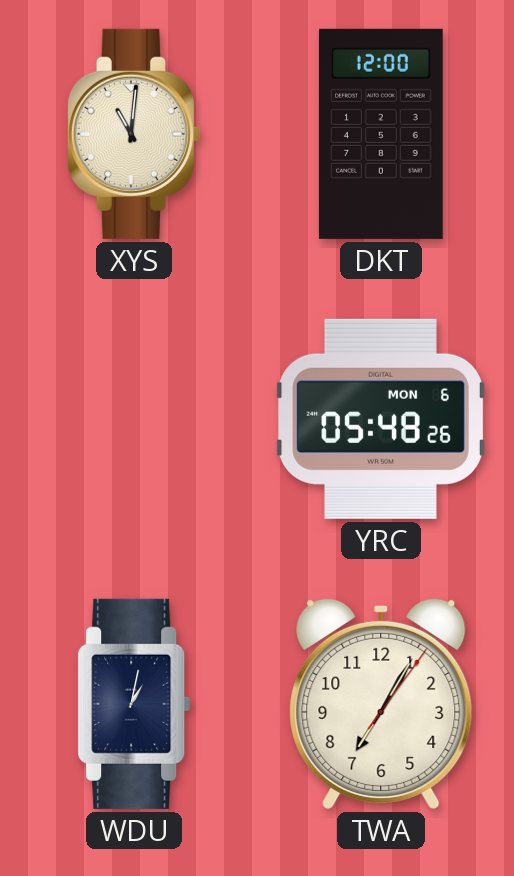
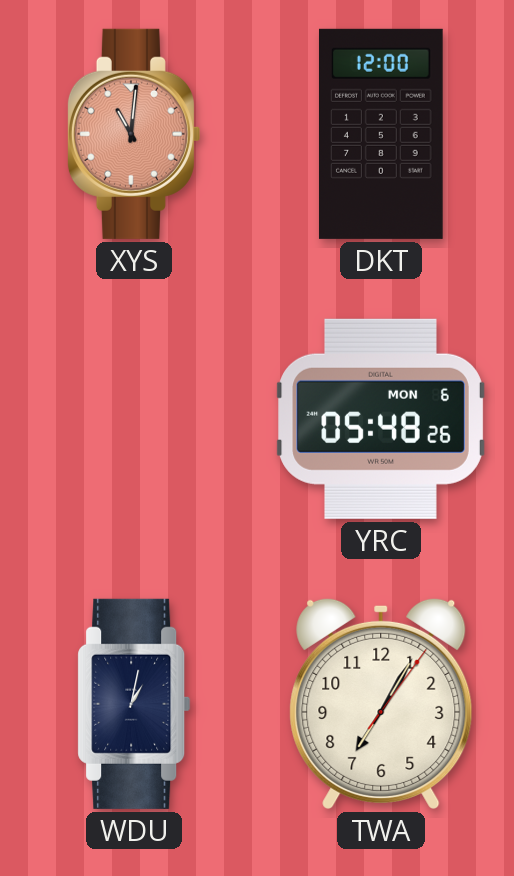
XYS dial: cream -> salmon (133, 134)
